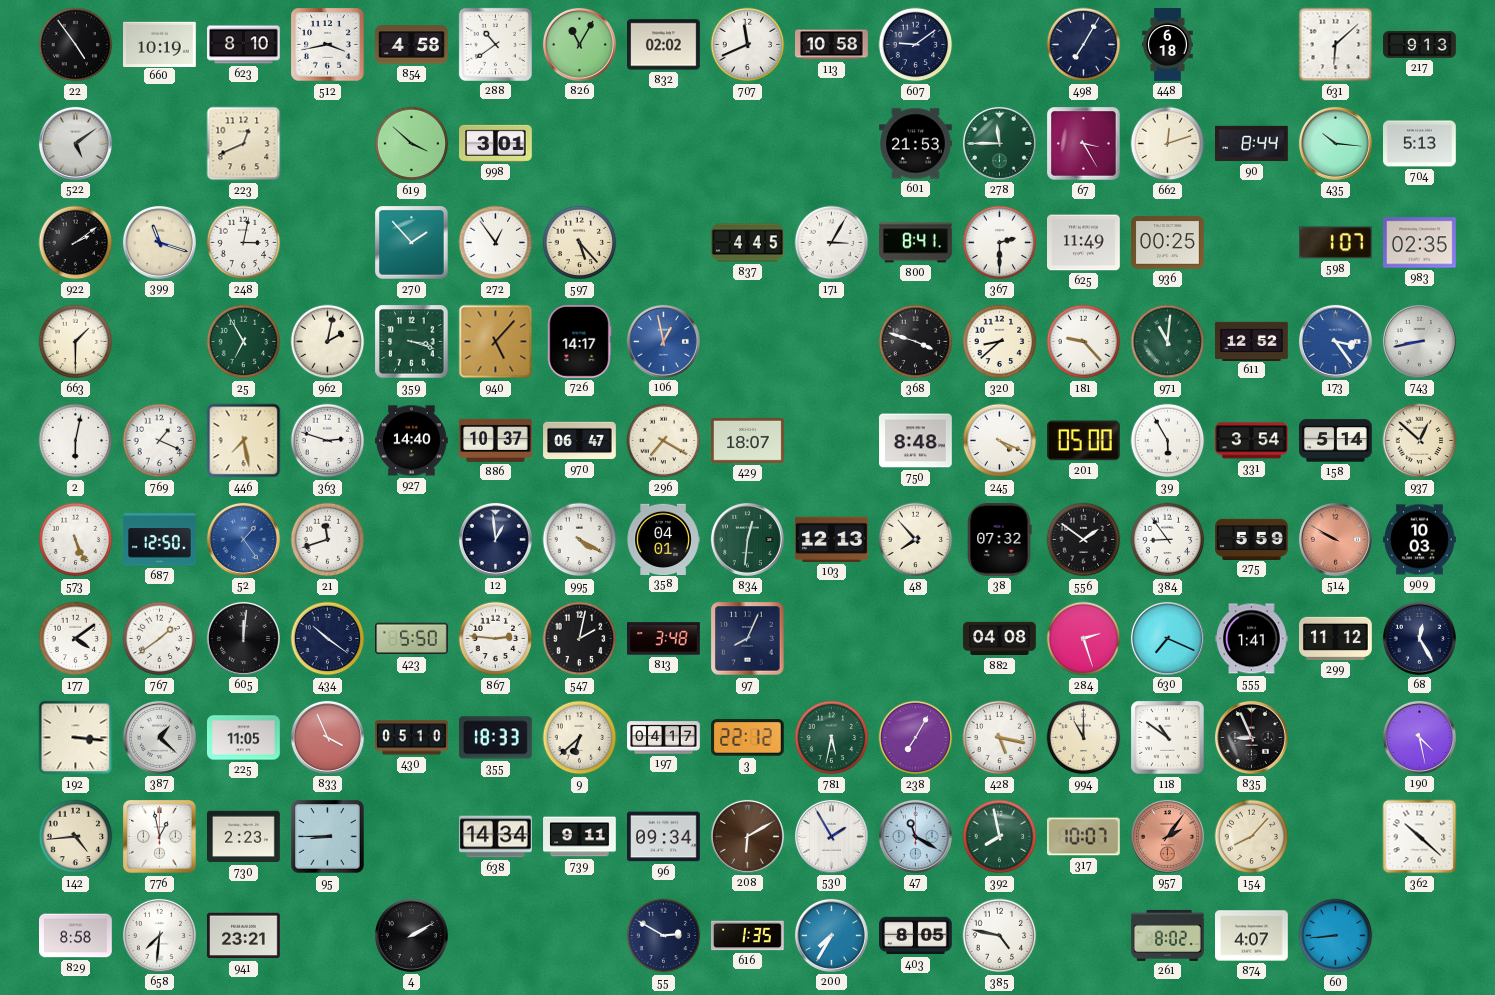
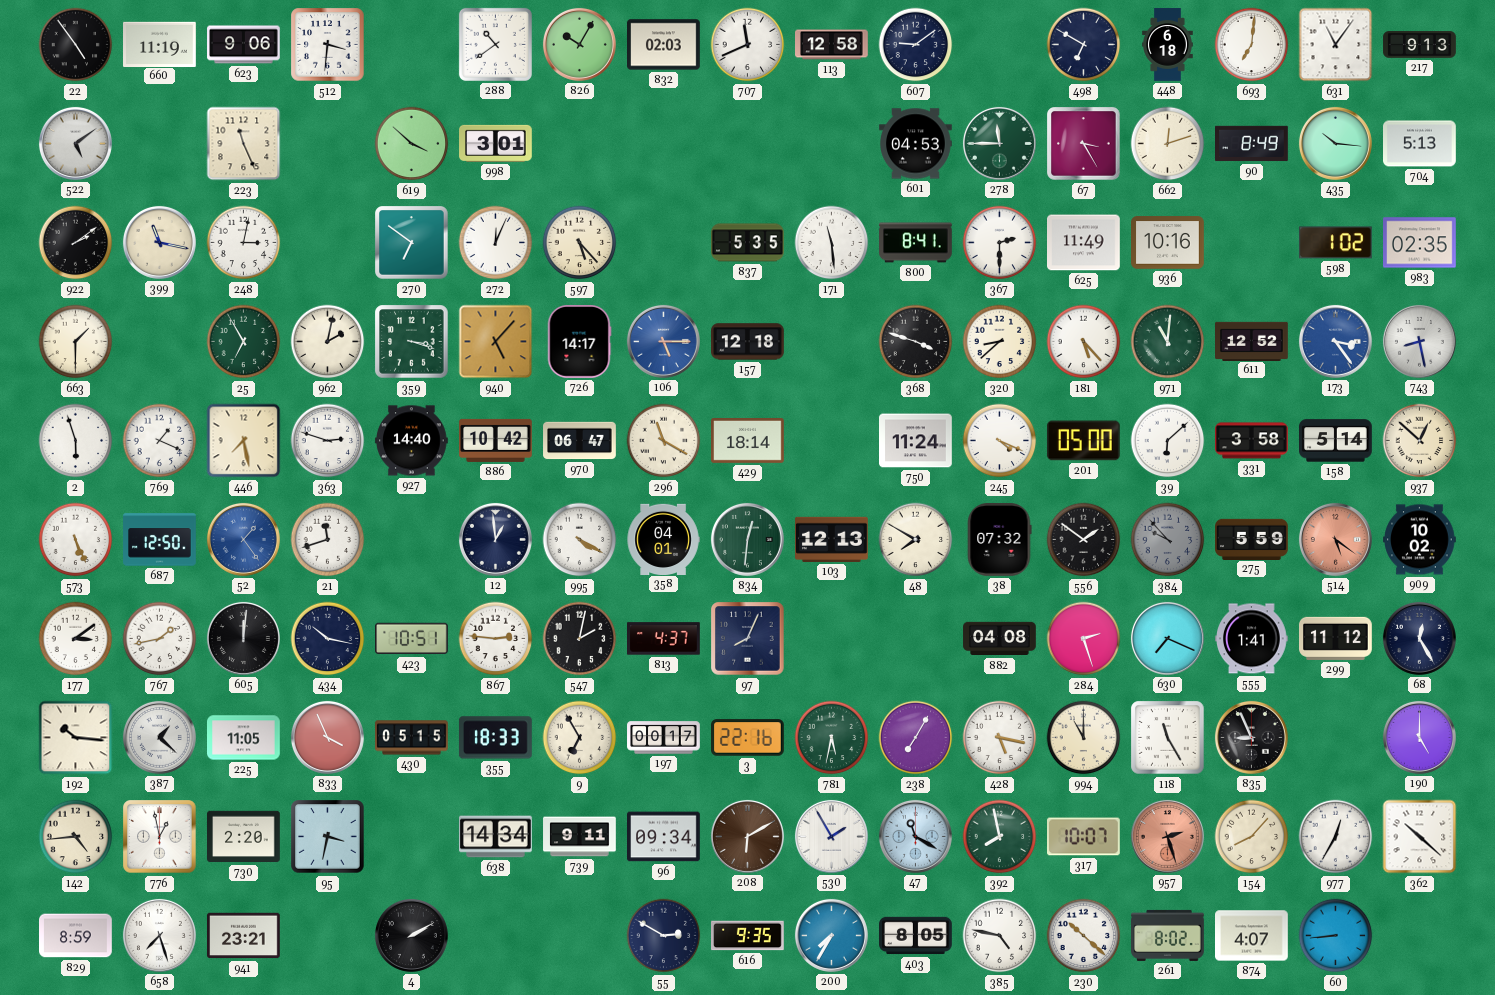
660: 10:19 -> 11:19 (160, 44)
623: 8:10 -> 9:06 (244, 45)
512: 3:43 -> 3:31 (328, 45)
854: 4:58 -> none (412, 45)
826: 11:05 -> 10:05 (579, 44)
832: 02:02 -> 02:03 (664, 45)
113: 10:58 -> 12:58 (832, 45)
498: 7:05 -> 6:50 (1084, 45)
693: none -> 7:01 (1252, 45)
631: 6:08 -> 11:06 (1336, 45)
223: 12:41 -> 11:26 (244, 144)
601: 21:53 -> 04:53 (916, 144)
90: 8:44 -> 8:49 (1252, 144)
399: 11:18 -> 11:17 (159, 242)
270: 1:53 -> 6:51 (412, 243)
272: 12:54 -> 12:04 (496, 243)
837: 4:45 -> 5:35 (748, 243)
171: 3:05 -> 11:29 (832, 243)
936: 00:25 -> 10:16 (1168, 243)
598: 1:07 -> 1:02 (1335, 243)
106: 12:58 -> 5:15 (663, 341)
157: none -> 12:18 (748, 342)
181: 9:23 -> 5:23 (1084, 342)
743: 8:43 -> 8:28 (1419, 341)
2: 6:02 -> 5:57 (76, 441)
886: 10:37 -> 10:42 (496, 440)
296: 7:20 -> 11:20 (664, 441)
429: 18:07 -> 18:14 (748, 441)
750: 8:48 -> 11:24 (916, 441)
39: 5:55 -> 6:08 (1168, 441)
331: 3:54 -> 3:58 (1252, 441)
48: 7:53 -> 7:50 (916, 540)
384: 8:54 -> 9:53 (1168, 540)
384 dial: white -> grey (1168, 540)
514: 9:50 -> 5:21 (1335, 539)
909: 10:03 -> 10:02 (1420, 540)
177: 4:09 -> 3:09 (76, 639)
767: 1:39 -> 1:43 (160, 639)
434: 10:21 -> 10:17 (328, 639)
423: 5:50 -> 10:51 (412, 639)
813: 3:48 -> 4:37 (664, 639)
192: 3:16 -> 10:16 (76, 738)
430: 05:10 -> 05:15 (412, 738)
9: 6:38 -> 6:55 (580, 738)
197: 04:17 -> 00:17 (664, 738)
3: 22:12 -> 22:16 (748, 738)
118: 10:51 -> 11:25 (1168, 738)
190: 4:28 -> 5:00 (1419, 737)
730: 2:23 -> 2:20 (244, 837)
95: 8:45 -> 3:32 (328, 837)
957: 2:06 -> 2:27 (1167, 836)
977: none -> 12:35 (1336, 837)
829: 8:58 -> 8:59 (76, 936)
658: 7:31 -> 7:27 (159, 935)
616: 1:35 -> 9:35 (748, 936)
230: none -> 10:22 (1084, 936)
